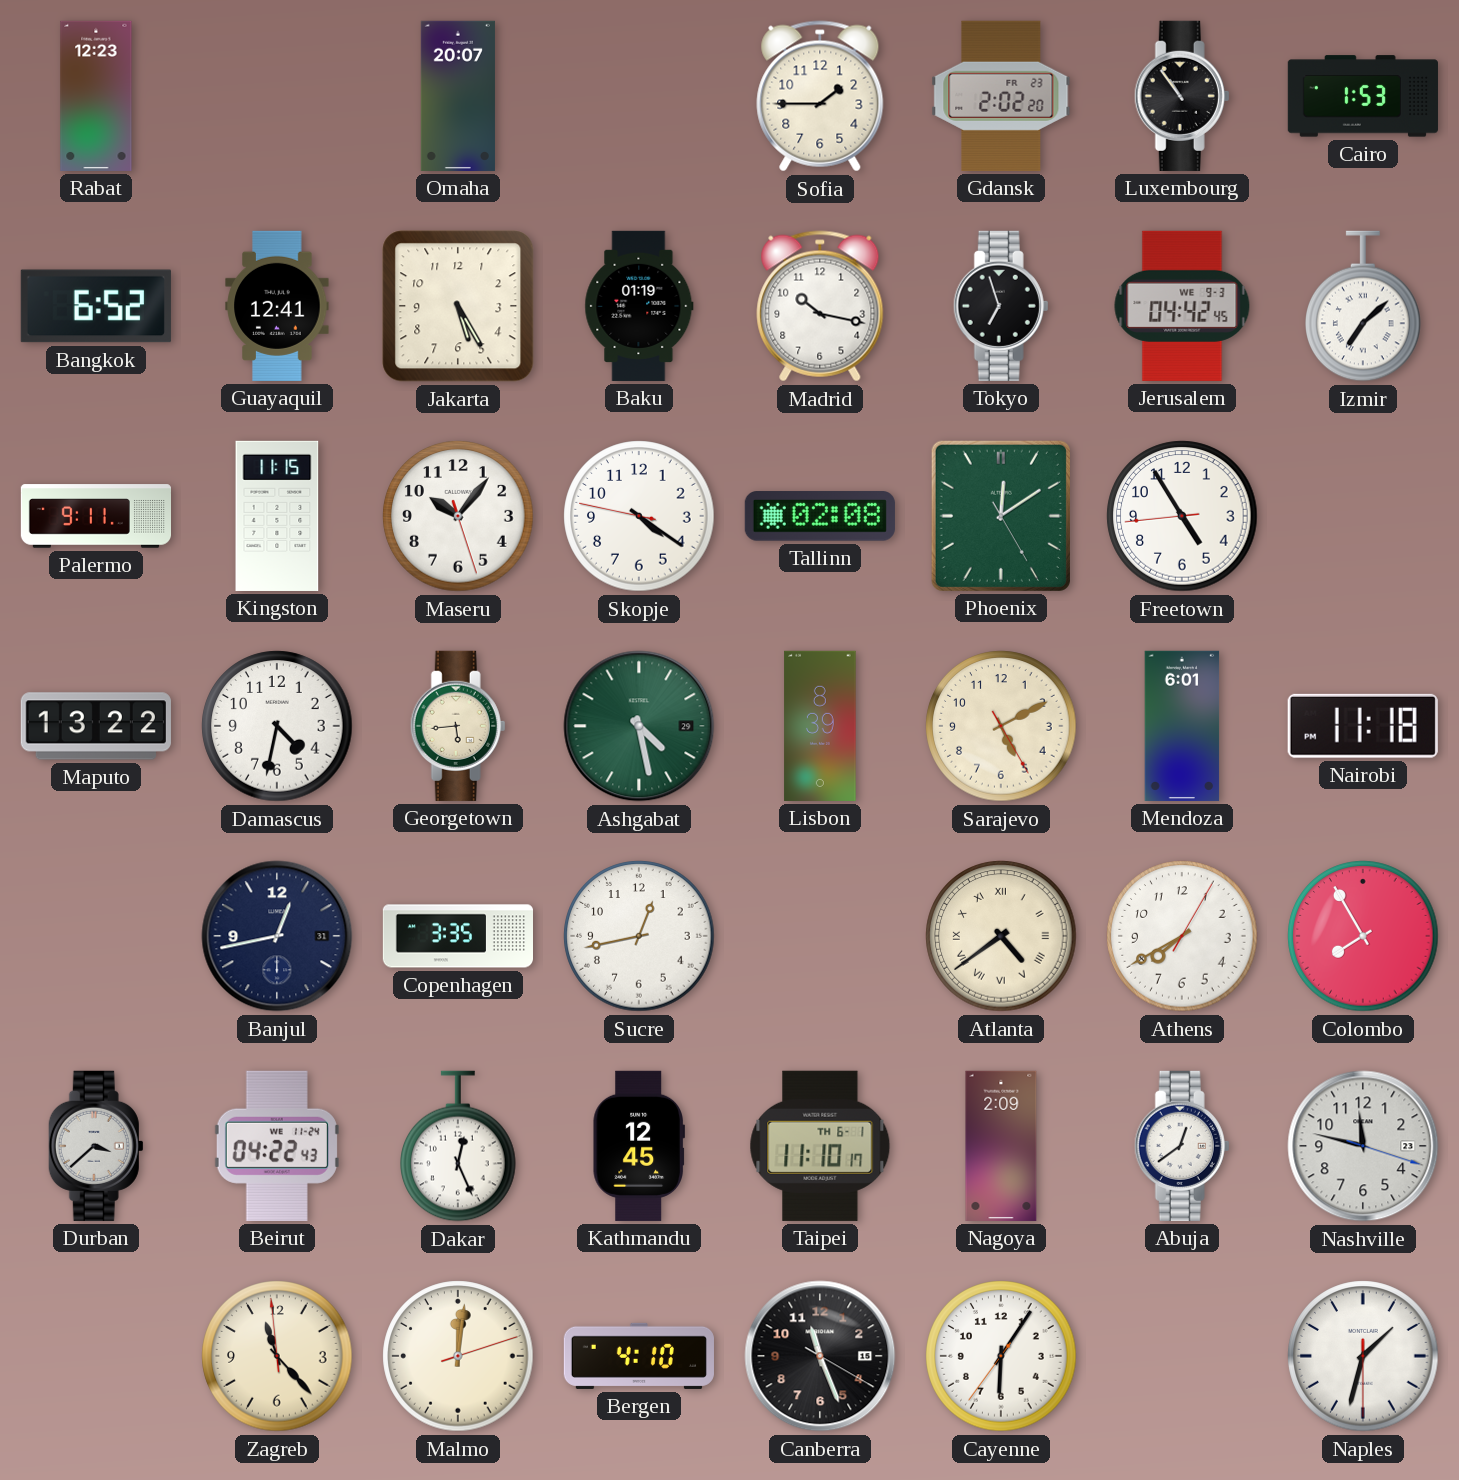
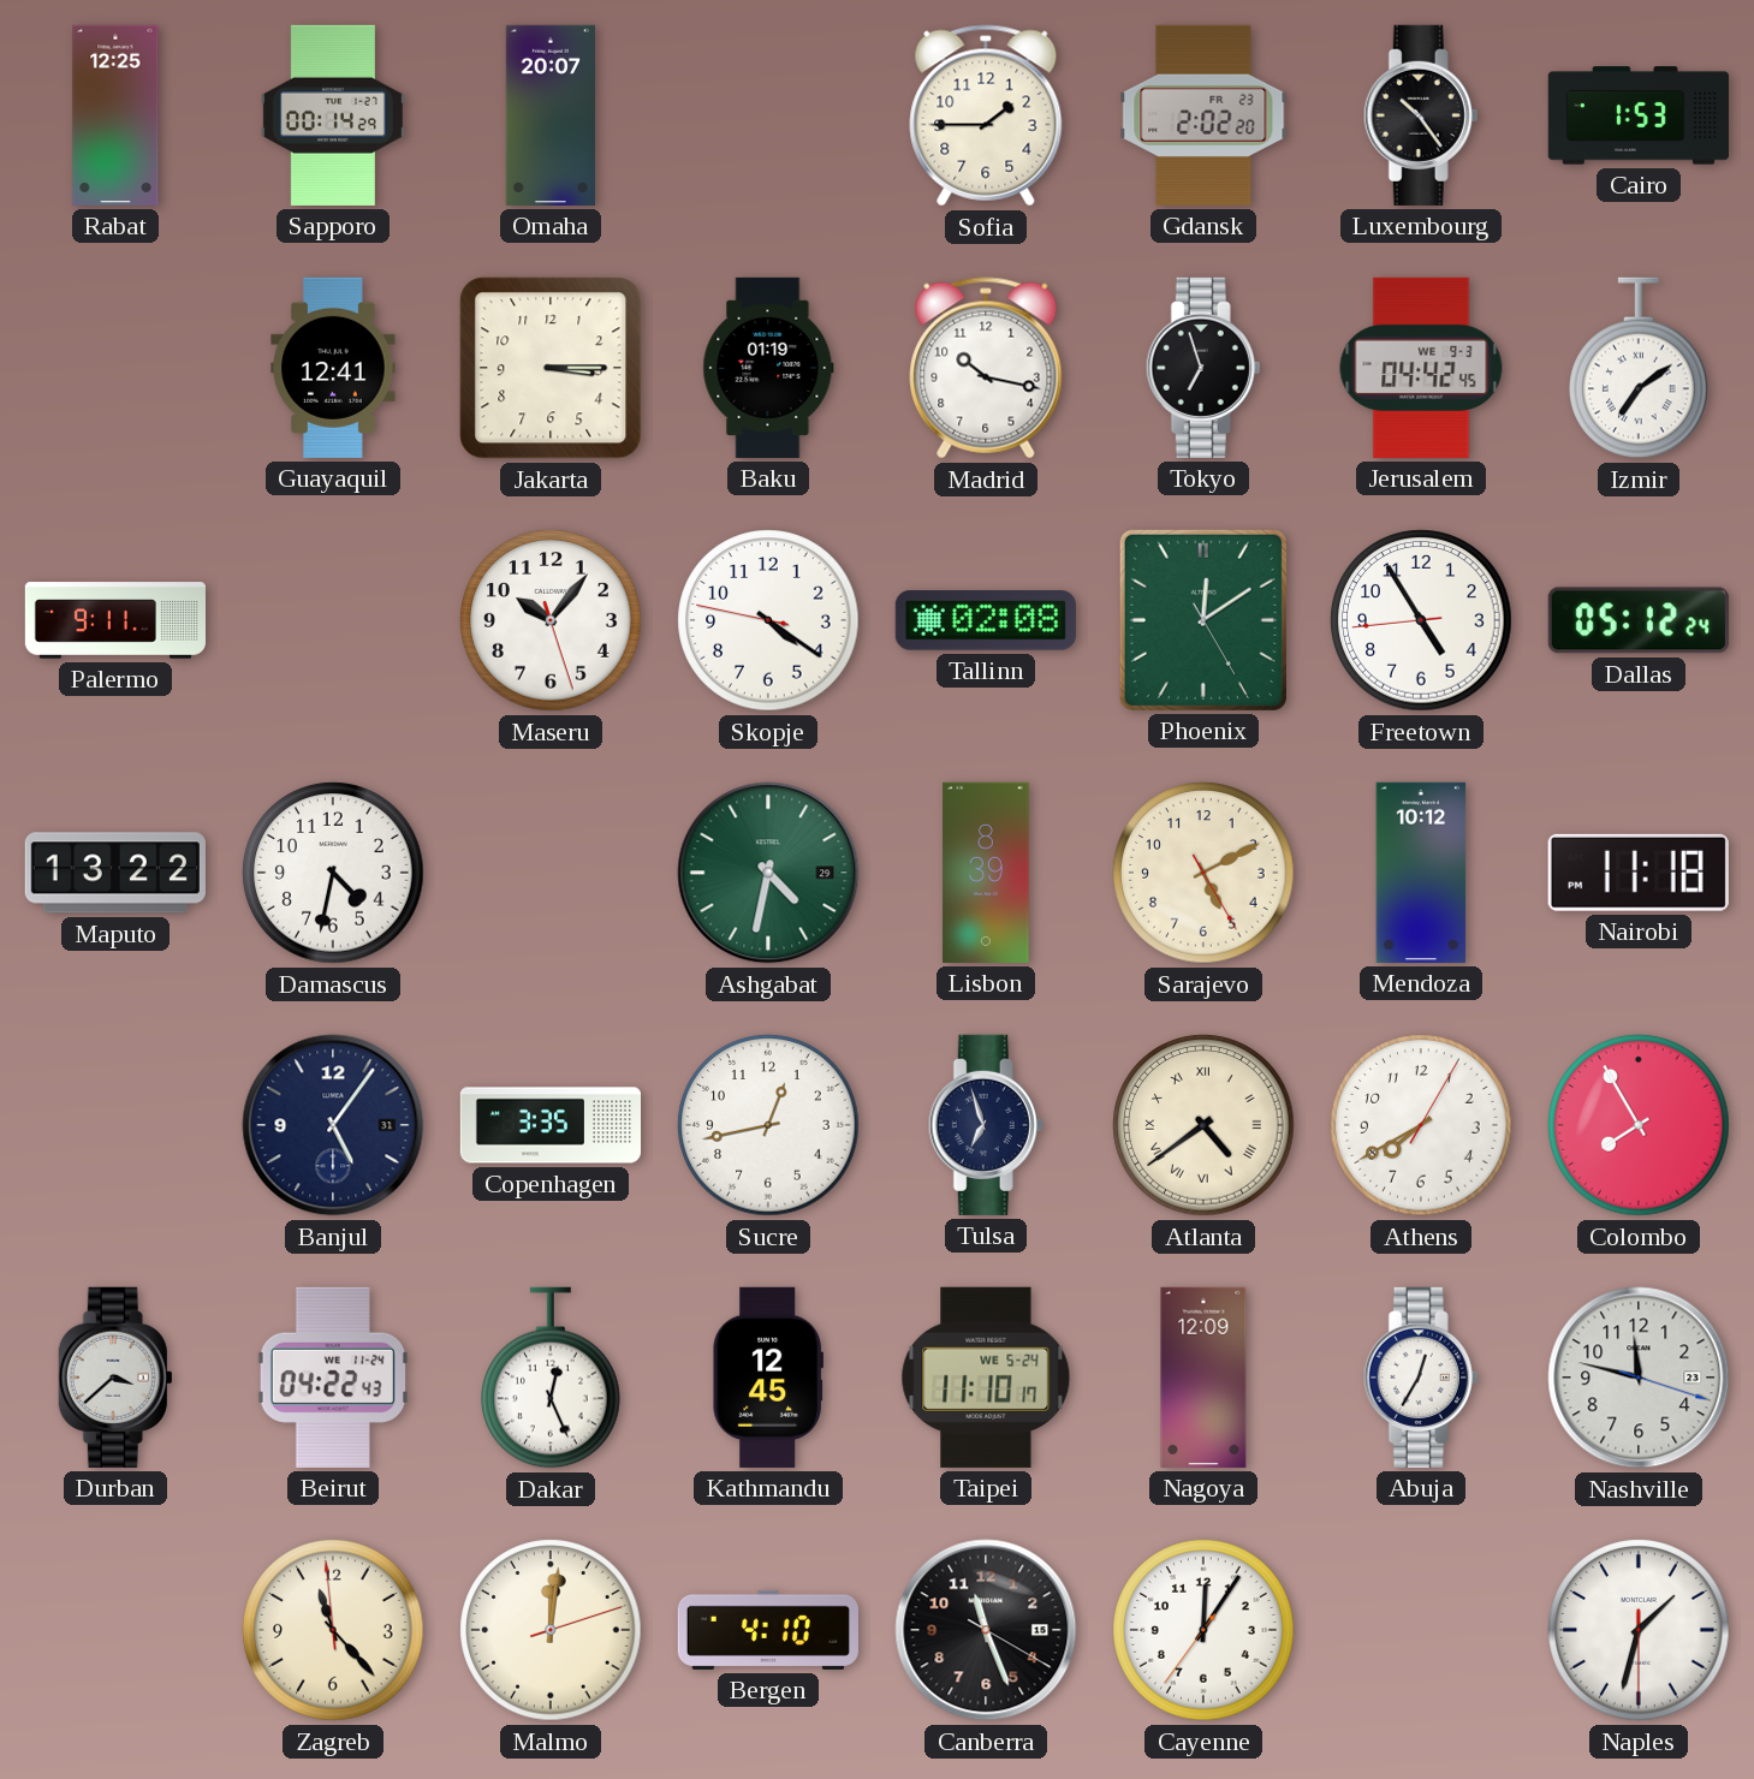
Rabat: 12:23 -> 12:25 (115, 115)
Sapporo: none -> 00:14 (333, 115)
Luxembourg: 10:54 -> 10:24 (1421, 115)
Bangkok: 6:52 -> none (96, 306)
Jakarta: 5:25 -> 3:15 (551, 368)
Izmir: 7:08 -> 7:09 (1639, 368)
Kingston: 11:15 -> none (277, 516)
Dallas: none -> 05:12 (1639, 620)
Georgetown: 5:44 -> none (458, 726)
Ashgabat: 4:28 -> 4:32 (768, 873)
Mendoza: 6:01 -> 10:12 (1421, 873)
Banjul: 12:43 -> 5:06 (333, 1125)
Tulsa: none -> 6:57 (986, 1125)
Taipei date: TH 6-1 -> WE 5-24 (986, 1378)
Nagoya: 2:09 -> 12:09 (1203, 1378)
Abuja: 12:39 -> 12:35 (1421, 1378)
Cayenne: 6:05 -> 12:05 (1203, 1630)
